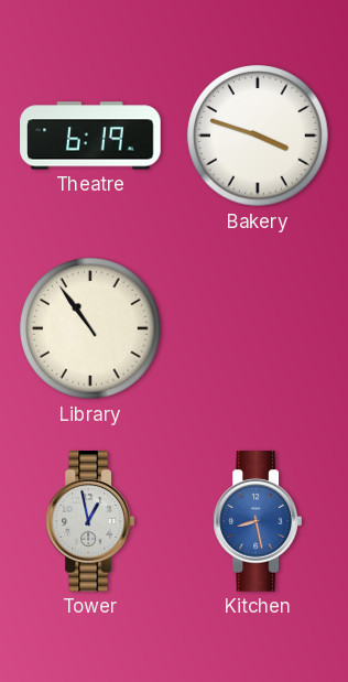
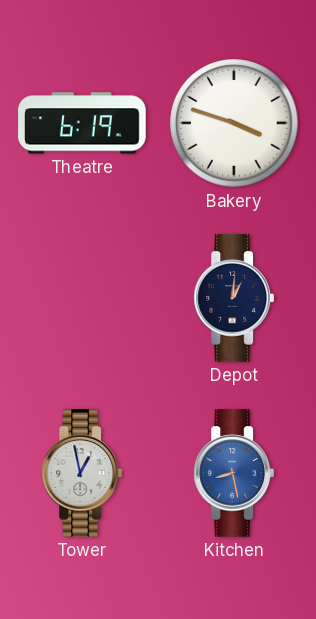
Library: 10:54 -> none (90, 328)
Depot: none -> 1:01 (233, 298)
